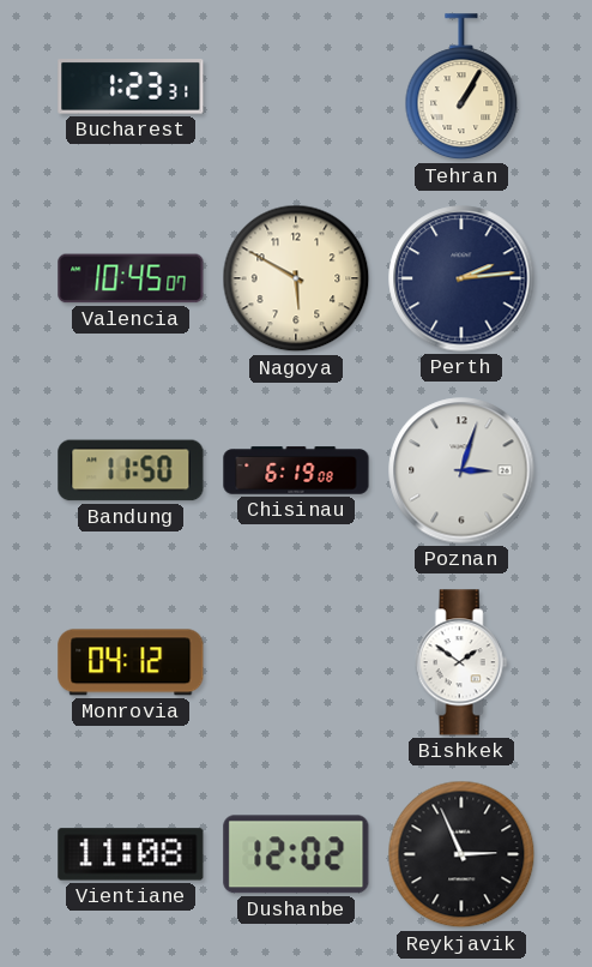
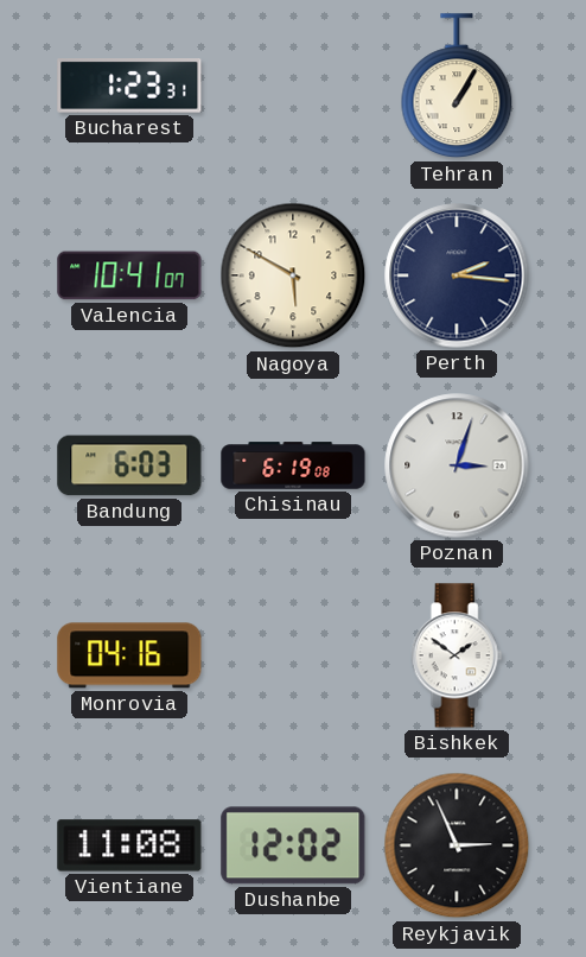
Valencia: 10:45 -> 10:41 (129, 275)
Perth: 2:14 -> 2:16 (457, 275)
Bandung: 11:50 -> 6:03 (129, 465)
Monrovia: 04:12 -> 04:16 (129, 655)
